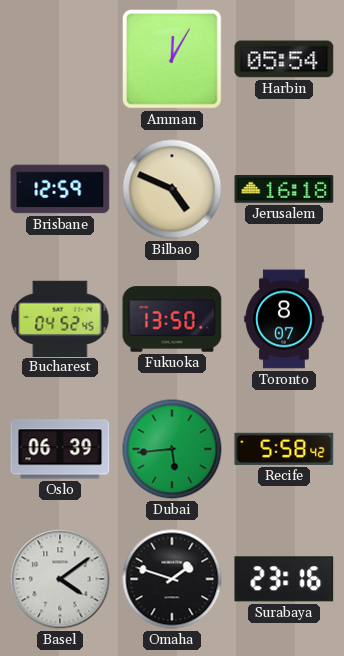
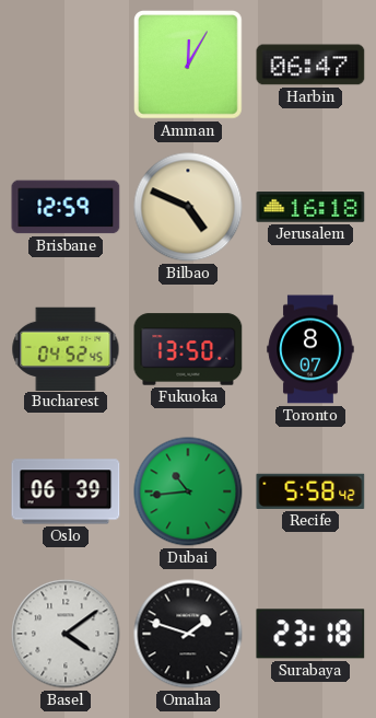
Harbin: 05:54 -> 06:47 (310, 65)
Dubai: 5:44 -> 10:44 (188, 491)
Surabaya: 23:16 -> 23:18 (310, 634)
